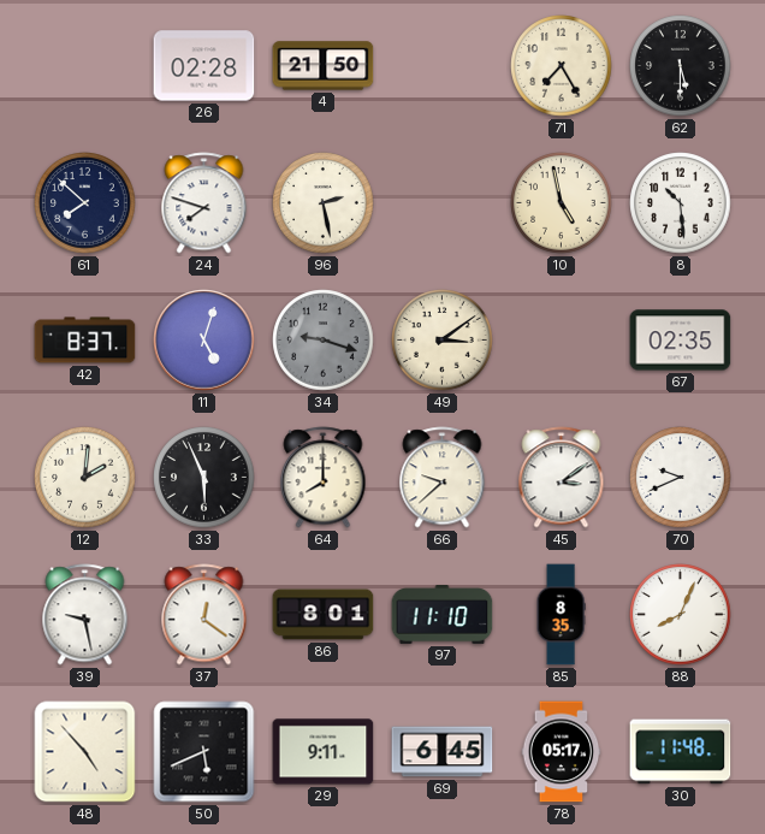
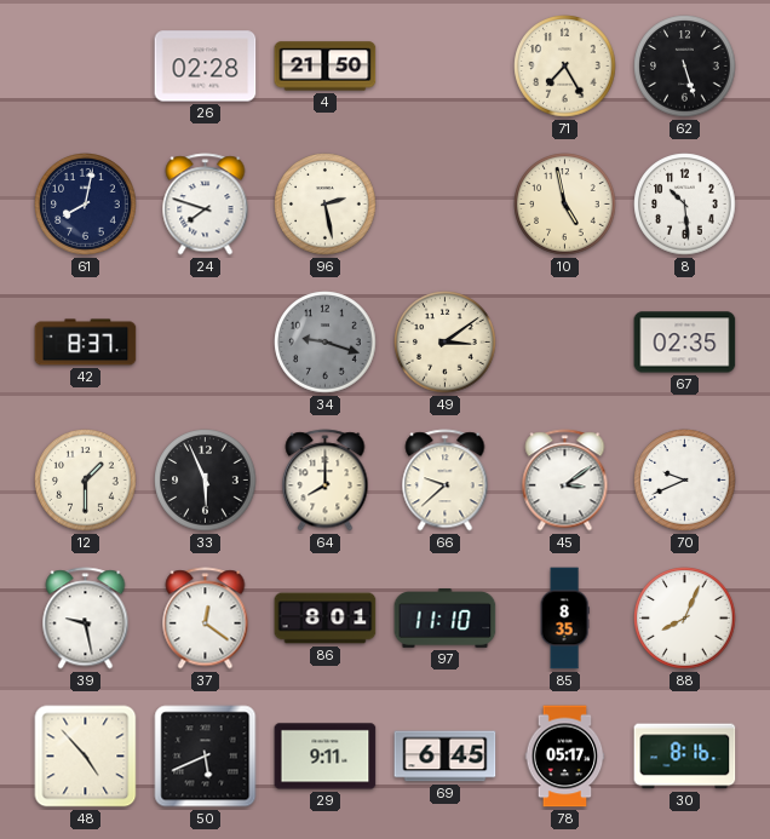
62: 5:30 -> 5:27 (685, 67)
61: 7:52 -> 8:02 (86, 205)
11: 5:03 -> none (204, 341)
12: 2:01 -> 1:30 (86, 481)
30: 11:48 -> 8:16 (685, 757)
